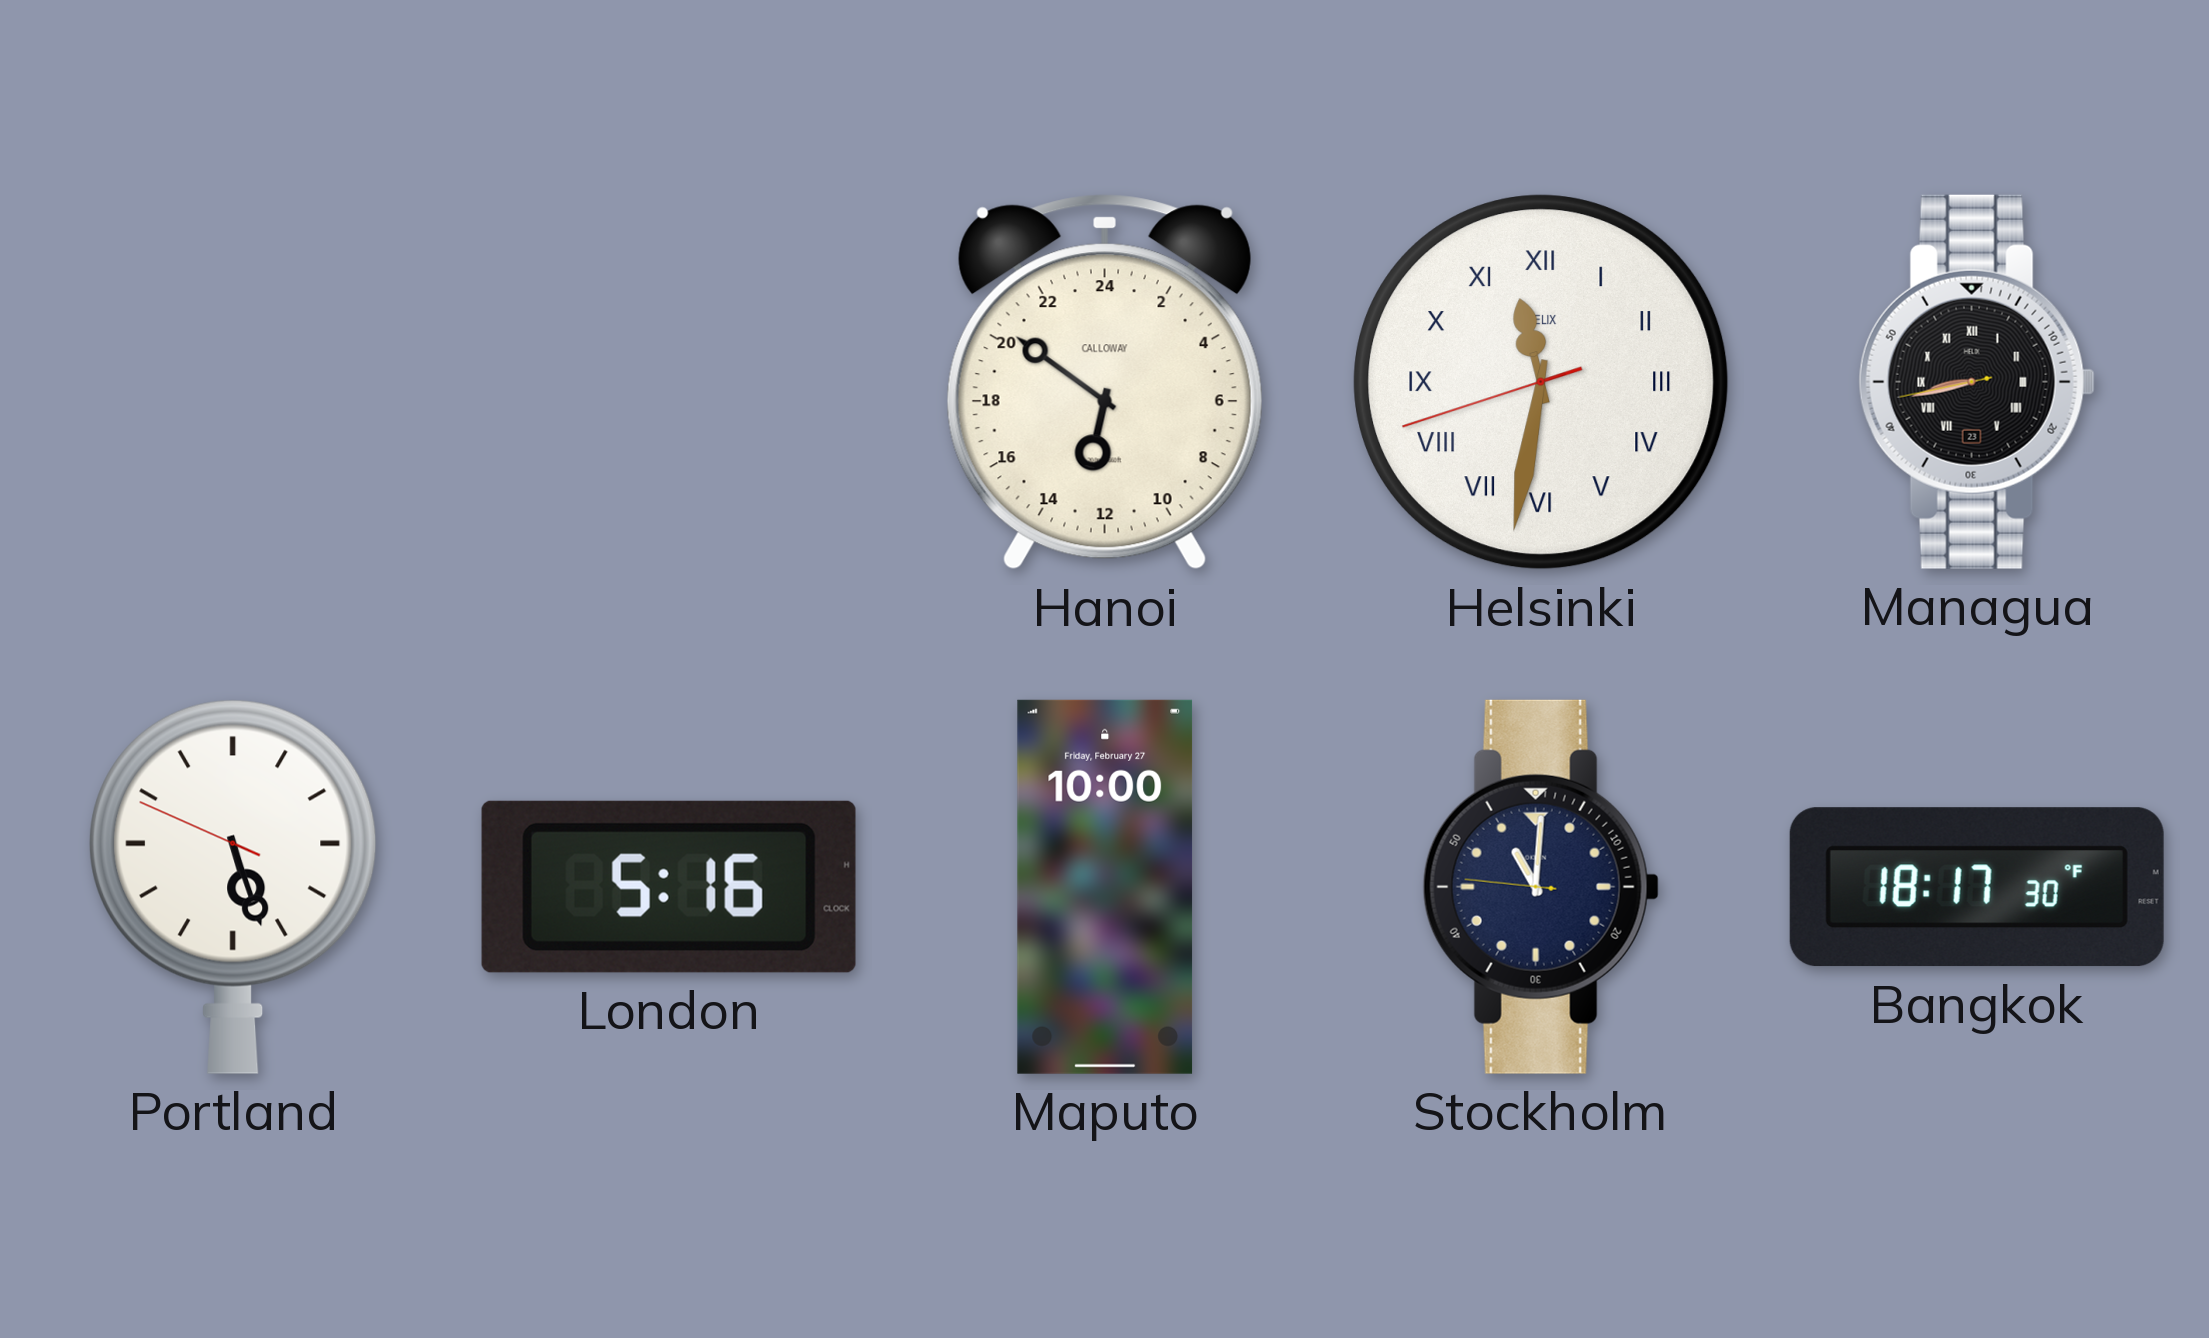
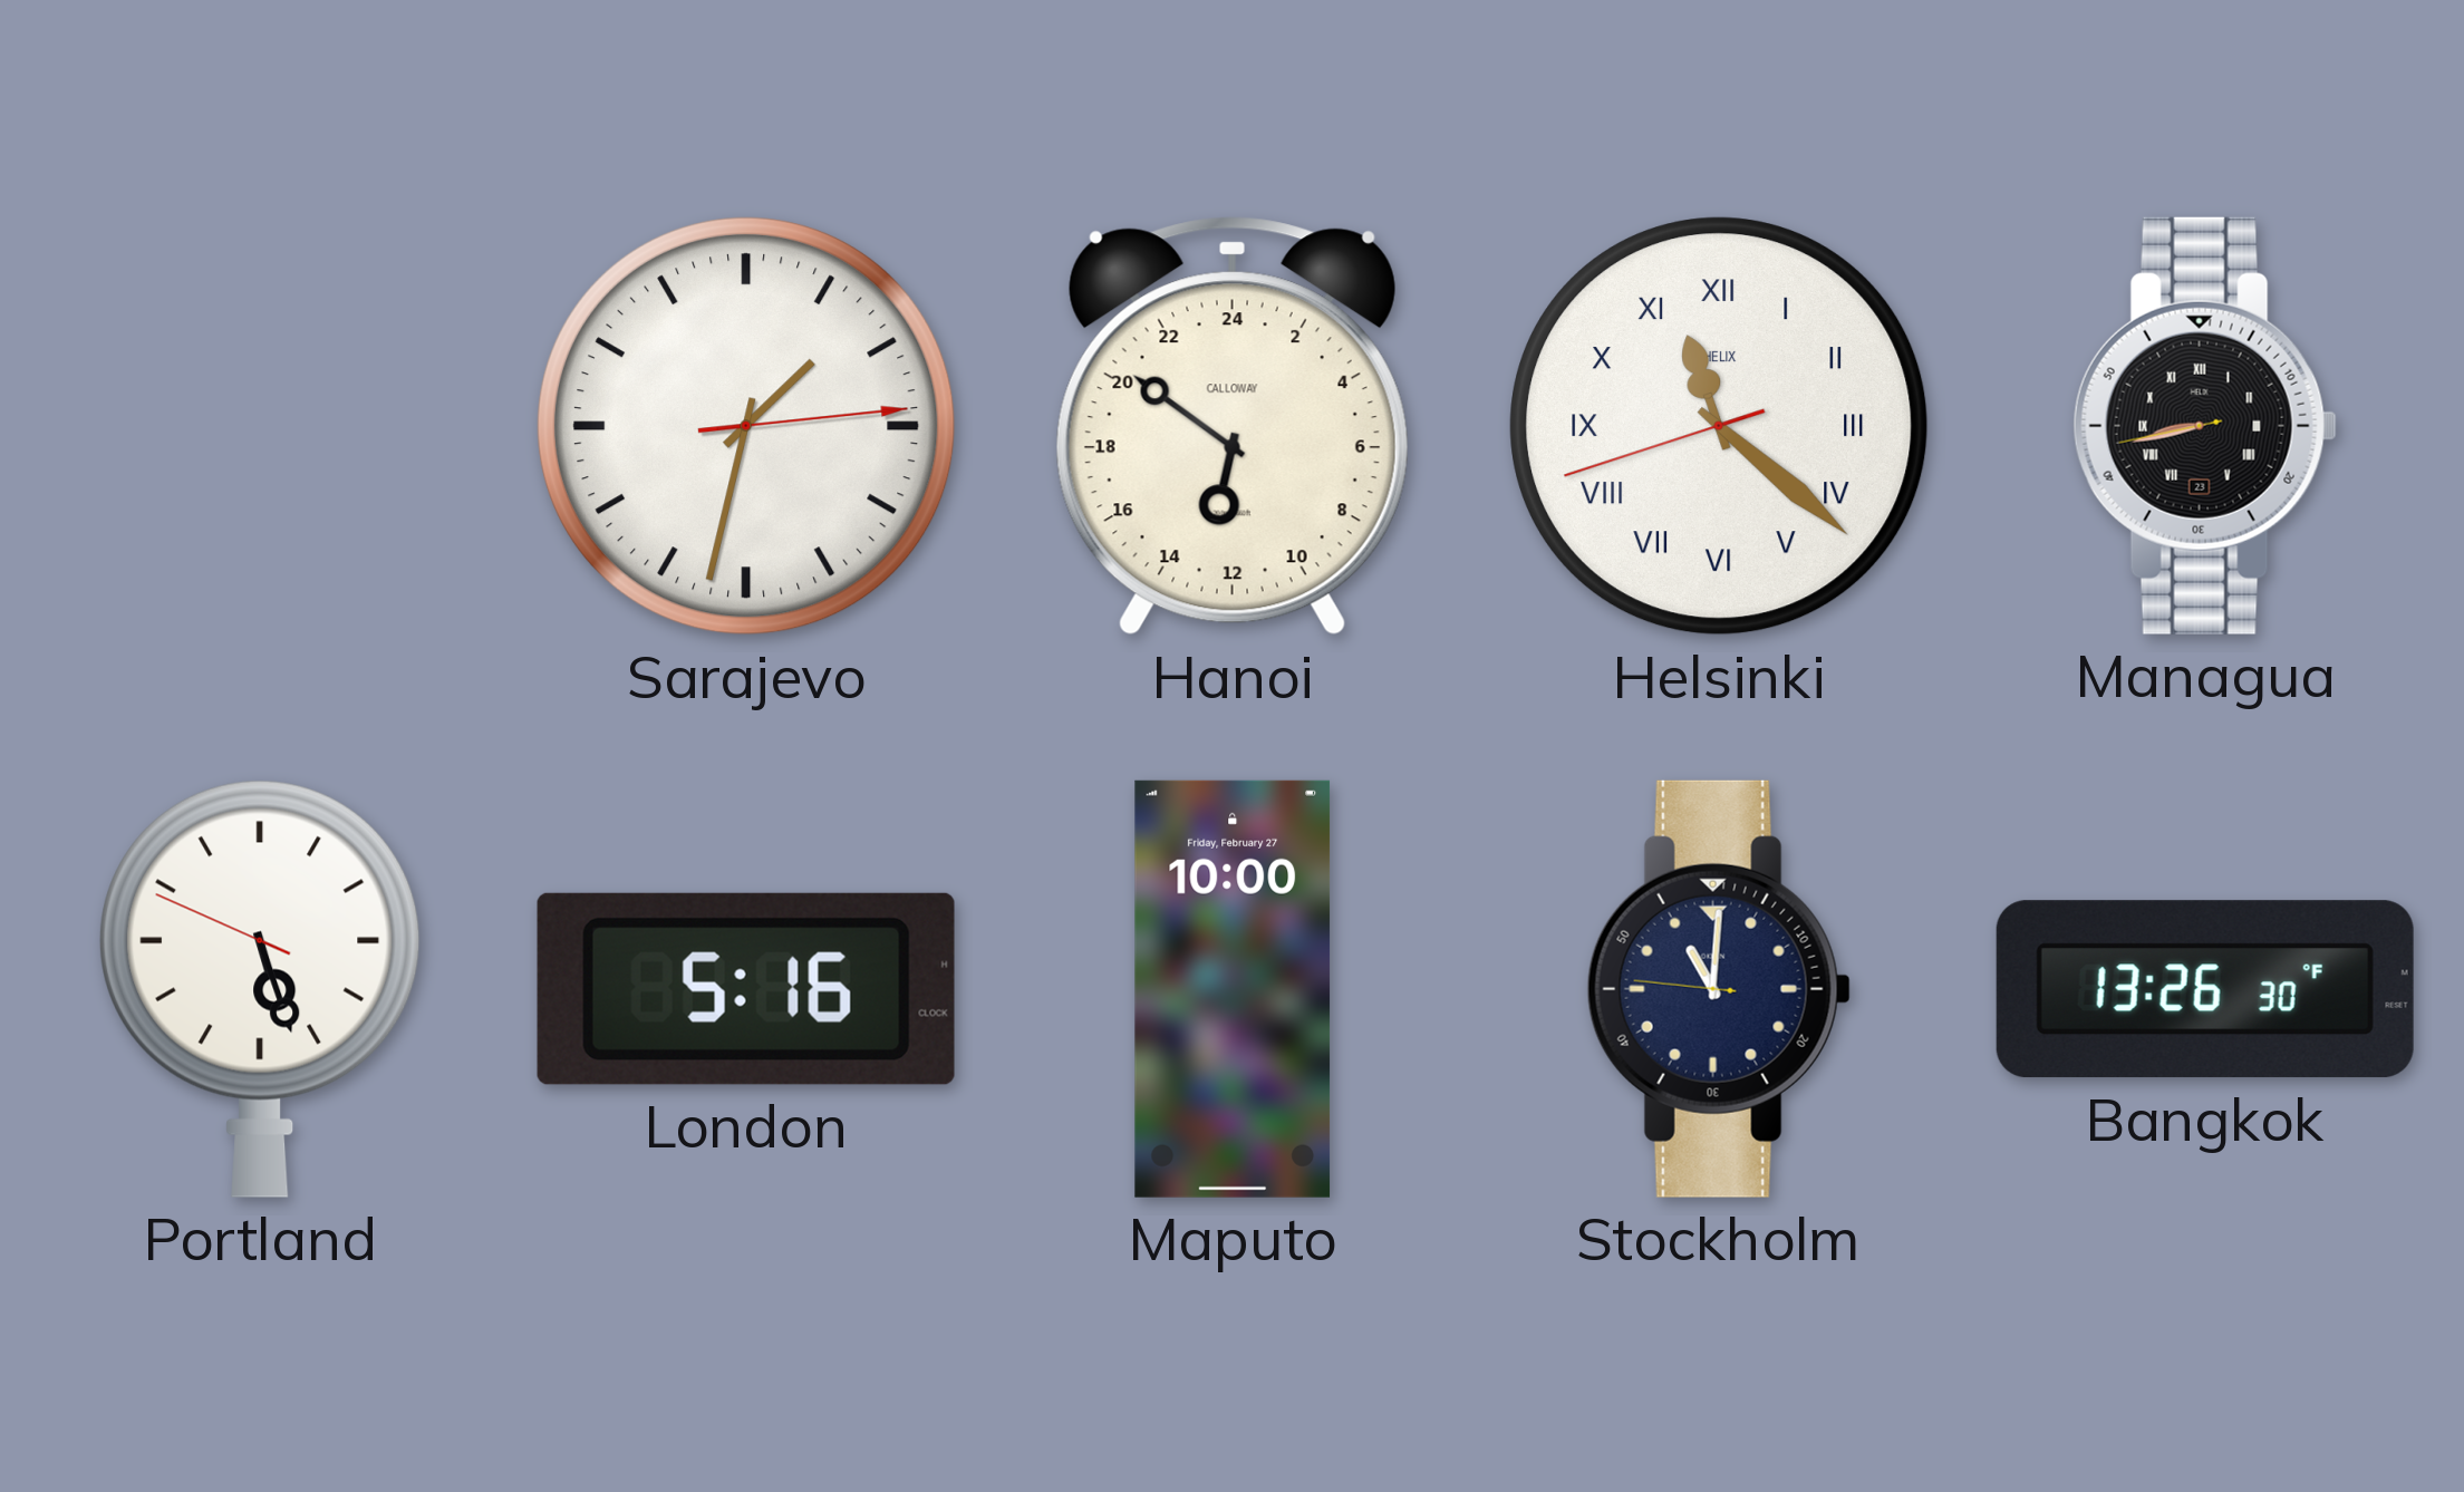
Sarajevo: none -> 1:32 (746, 426)
Helsinki: 11:31 -> 11:21 (1719, 426)
Bangkok: 18:17 -> 13:26 (2205, 989)
